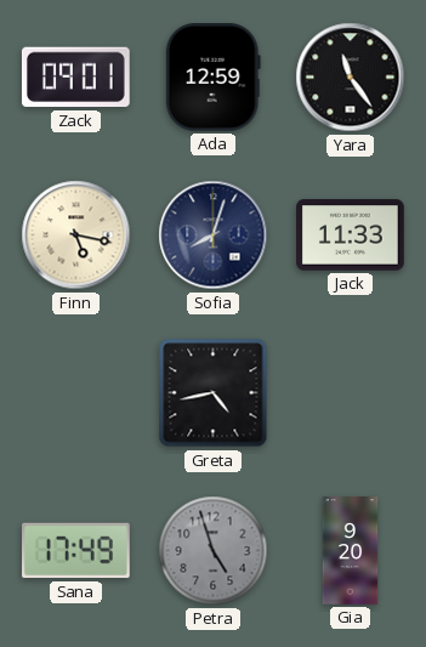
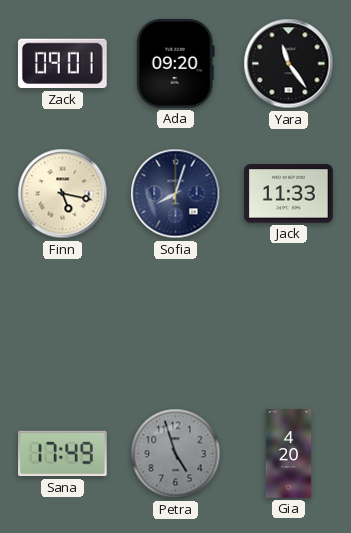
Ada: 12:59 -> 09:20 (175, 64)
Greta: 4:43 -> none (214, 393)
Gia: 9:20 -> 4:20 (289, 454)
